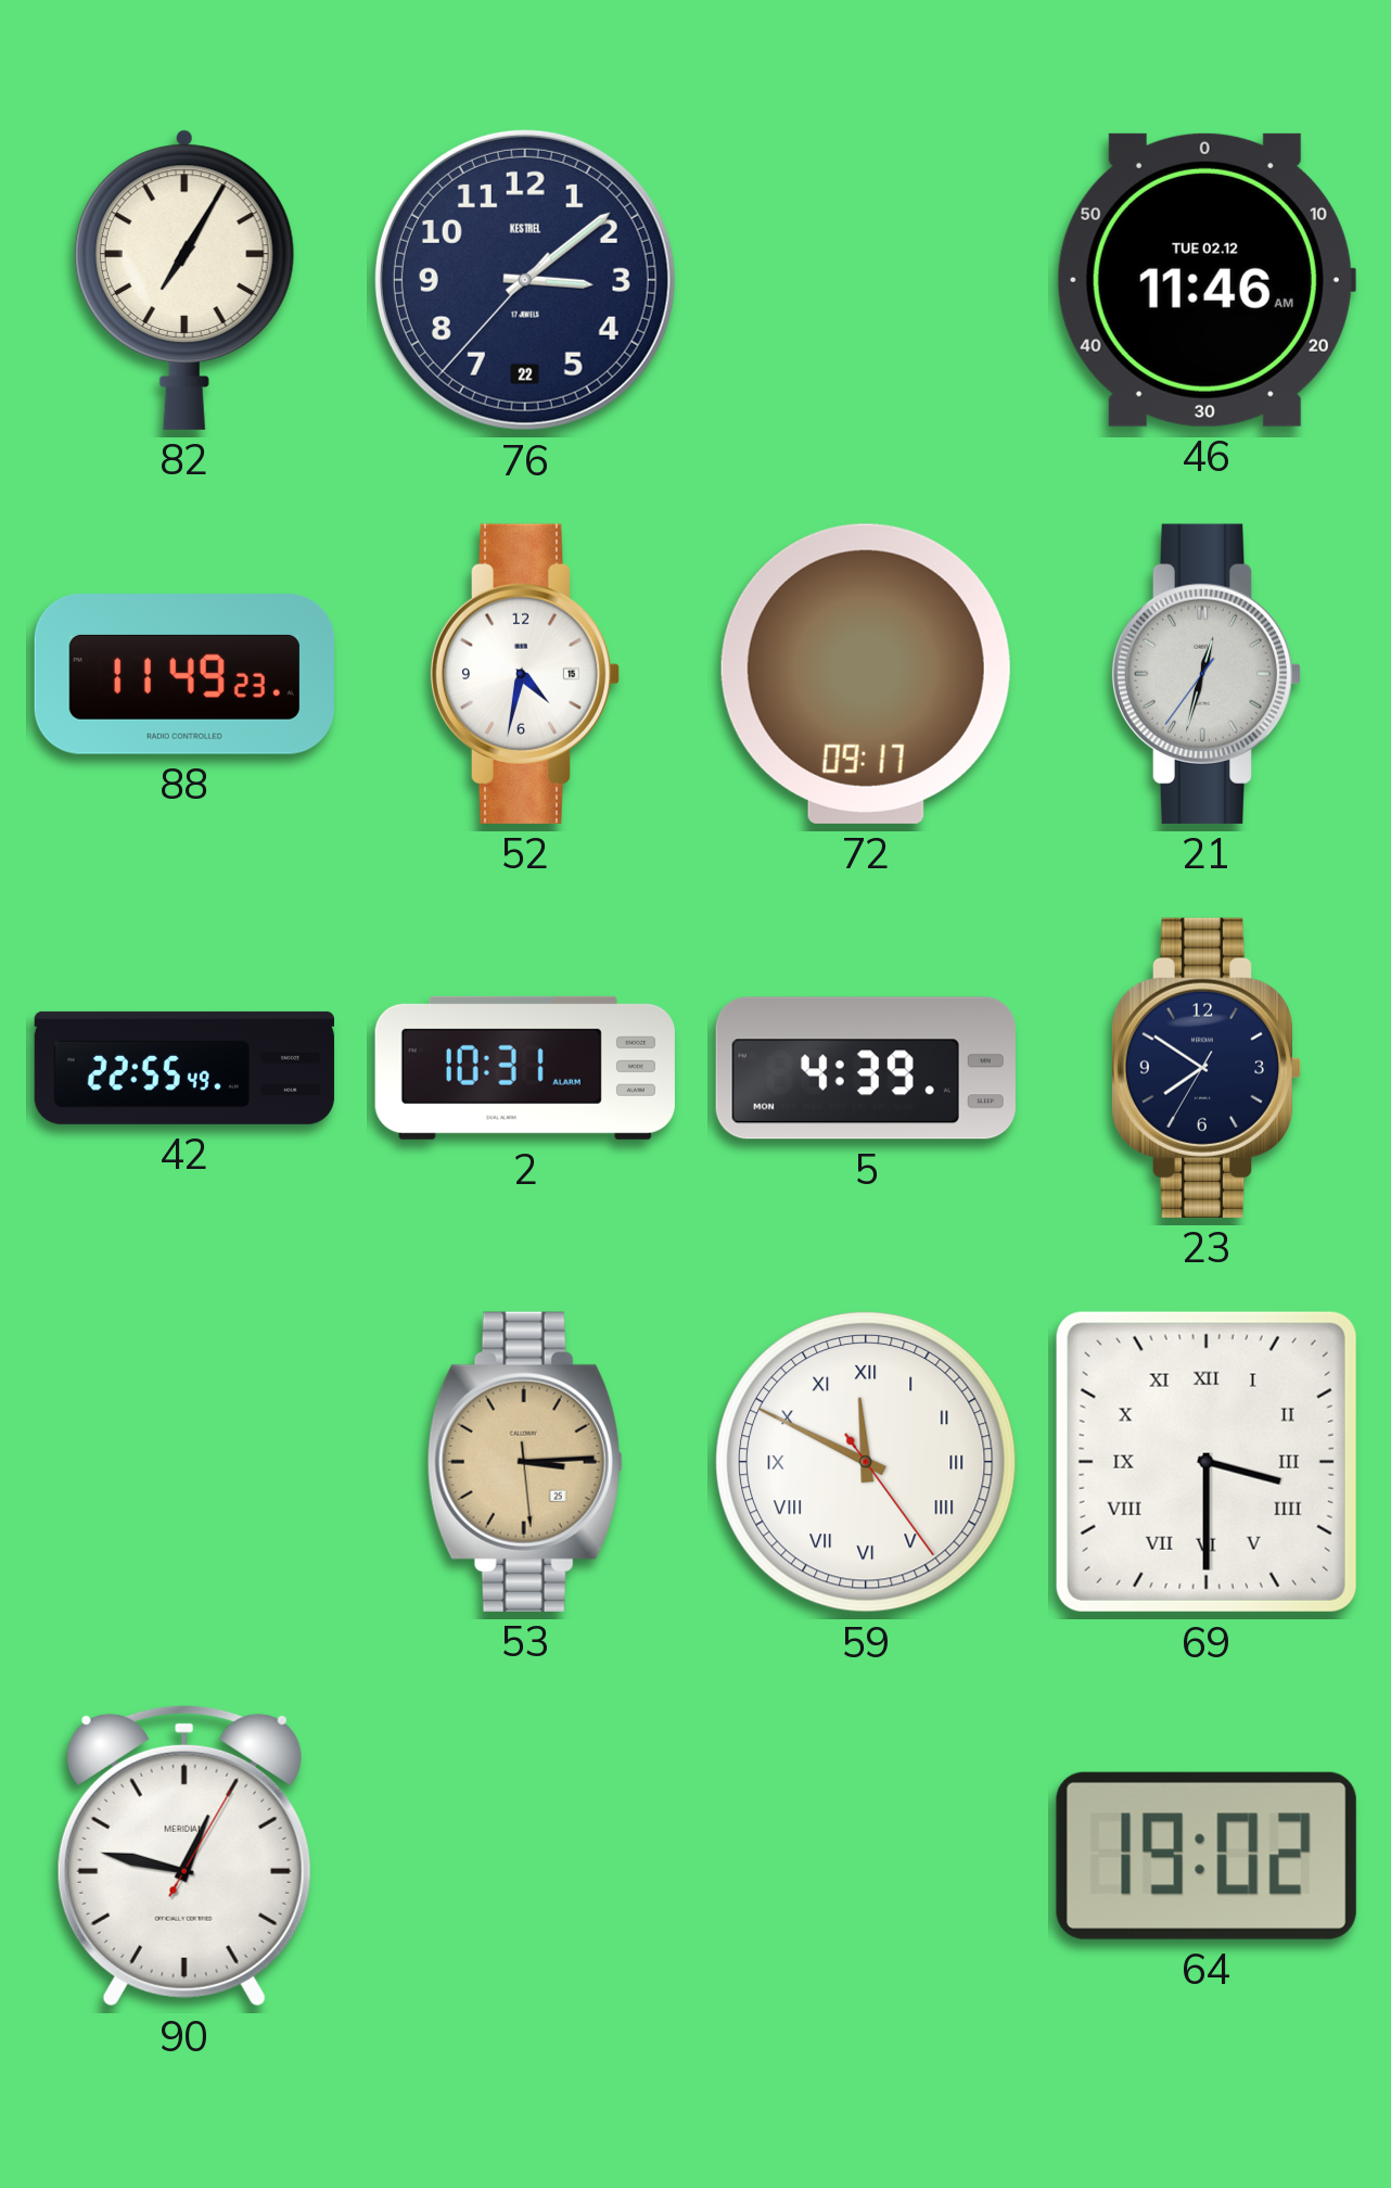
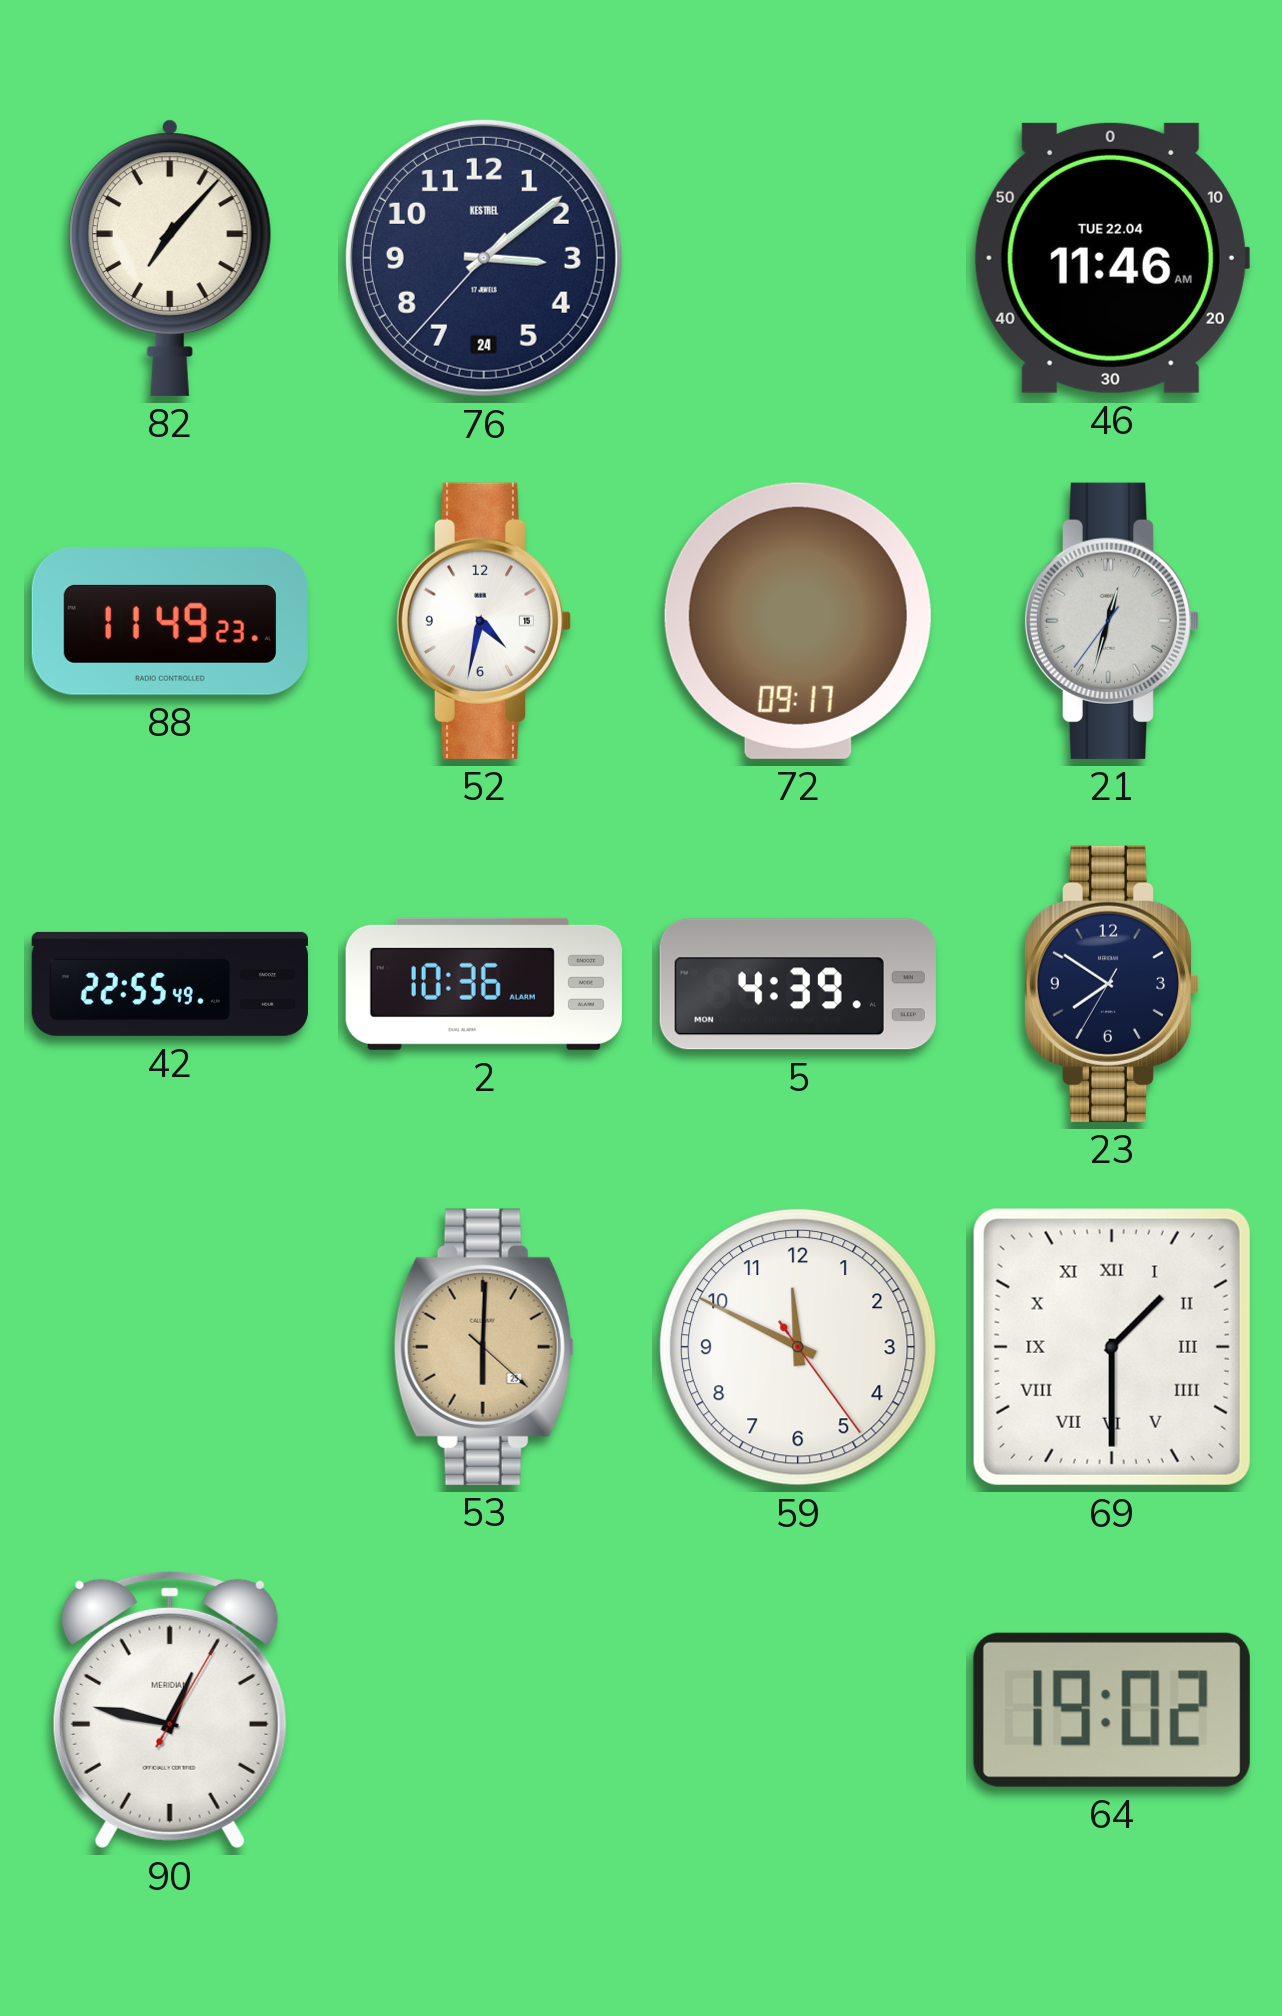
82: 7:05 -> 7:07 (170, 258)
76 date: 22 -> 24 (484, 258)
46 date: TUE 02.12 -> TUE 22.04 (1111, 258)
2: 10:31 -> 10:36 (484, 984)
53: 3:14 -> 6:00 (484, 1347)
59 numerals: Roman -> Arabic (799, 1348)
69: 3:30 -> 1:30 (1112, 1347)
